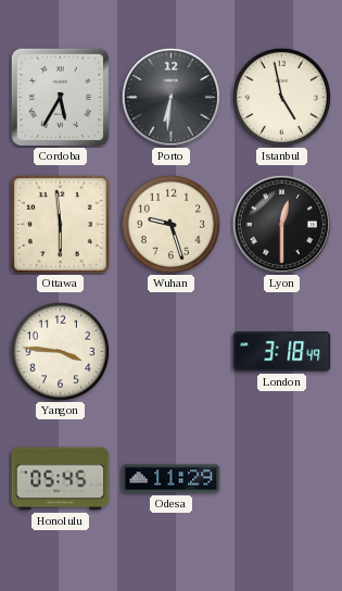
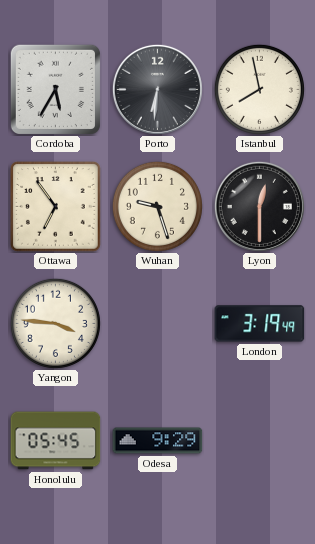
Istanbul: 4:58 -> 7:58 (259, 89)
Ottawa: 5:59 -> 6:54 (56, 207)
London: 3:18 -> 3:19 (260, 324)
Odesa: 11:29 -> 9:29 (158, 441)
